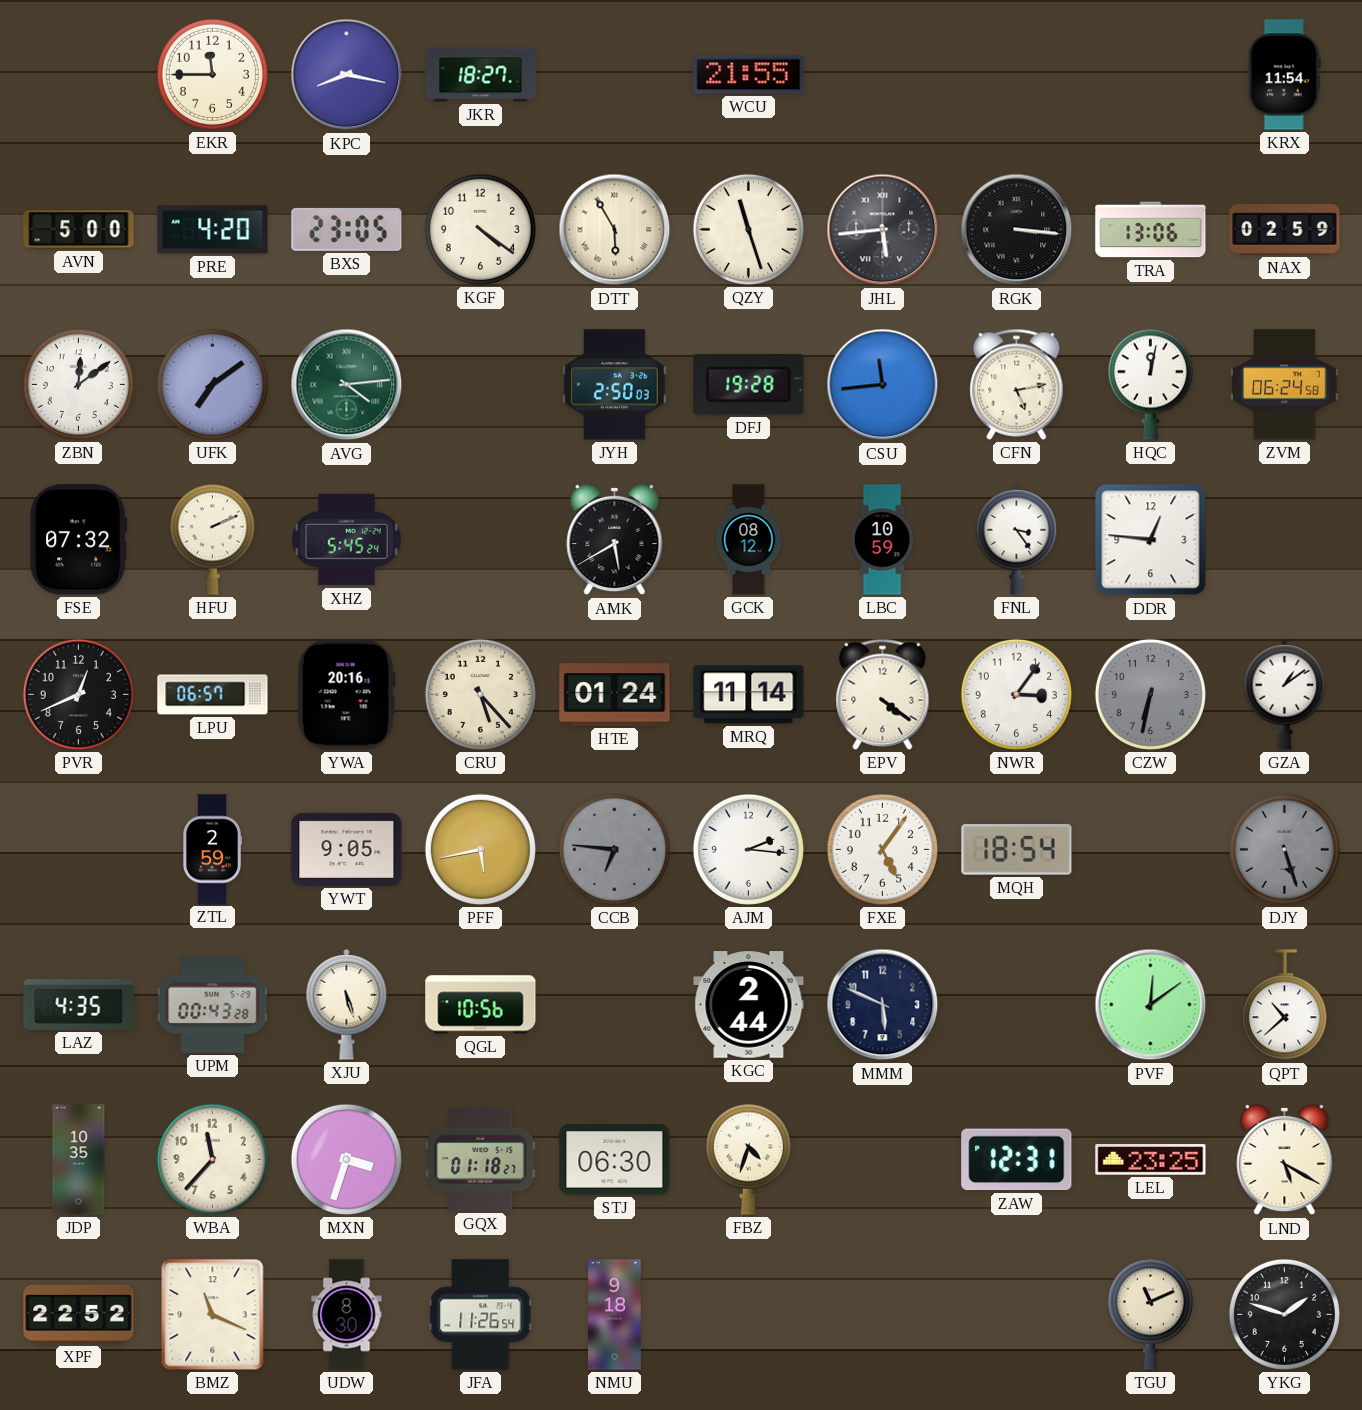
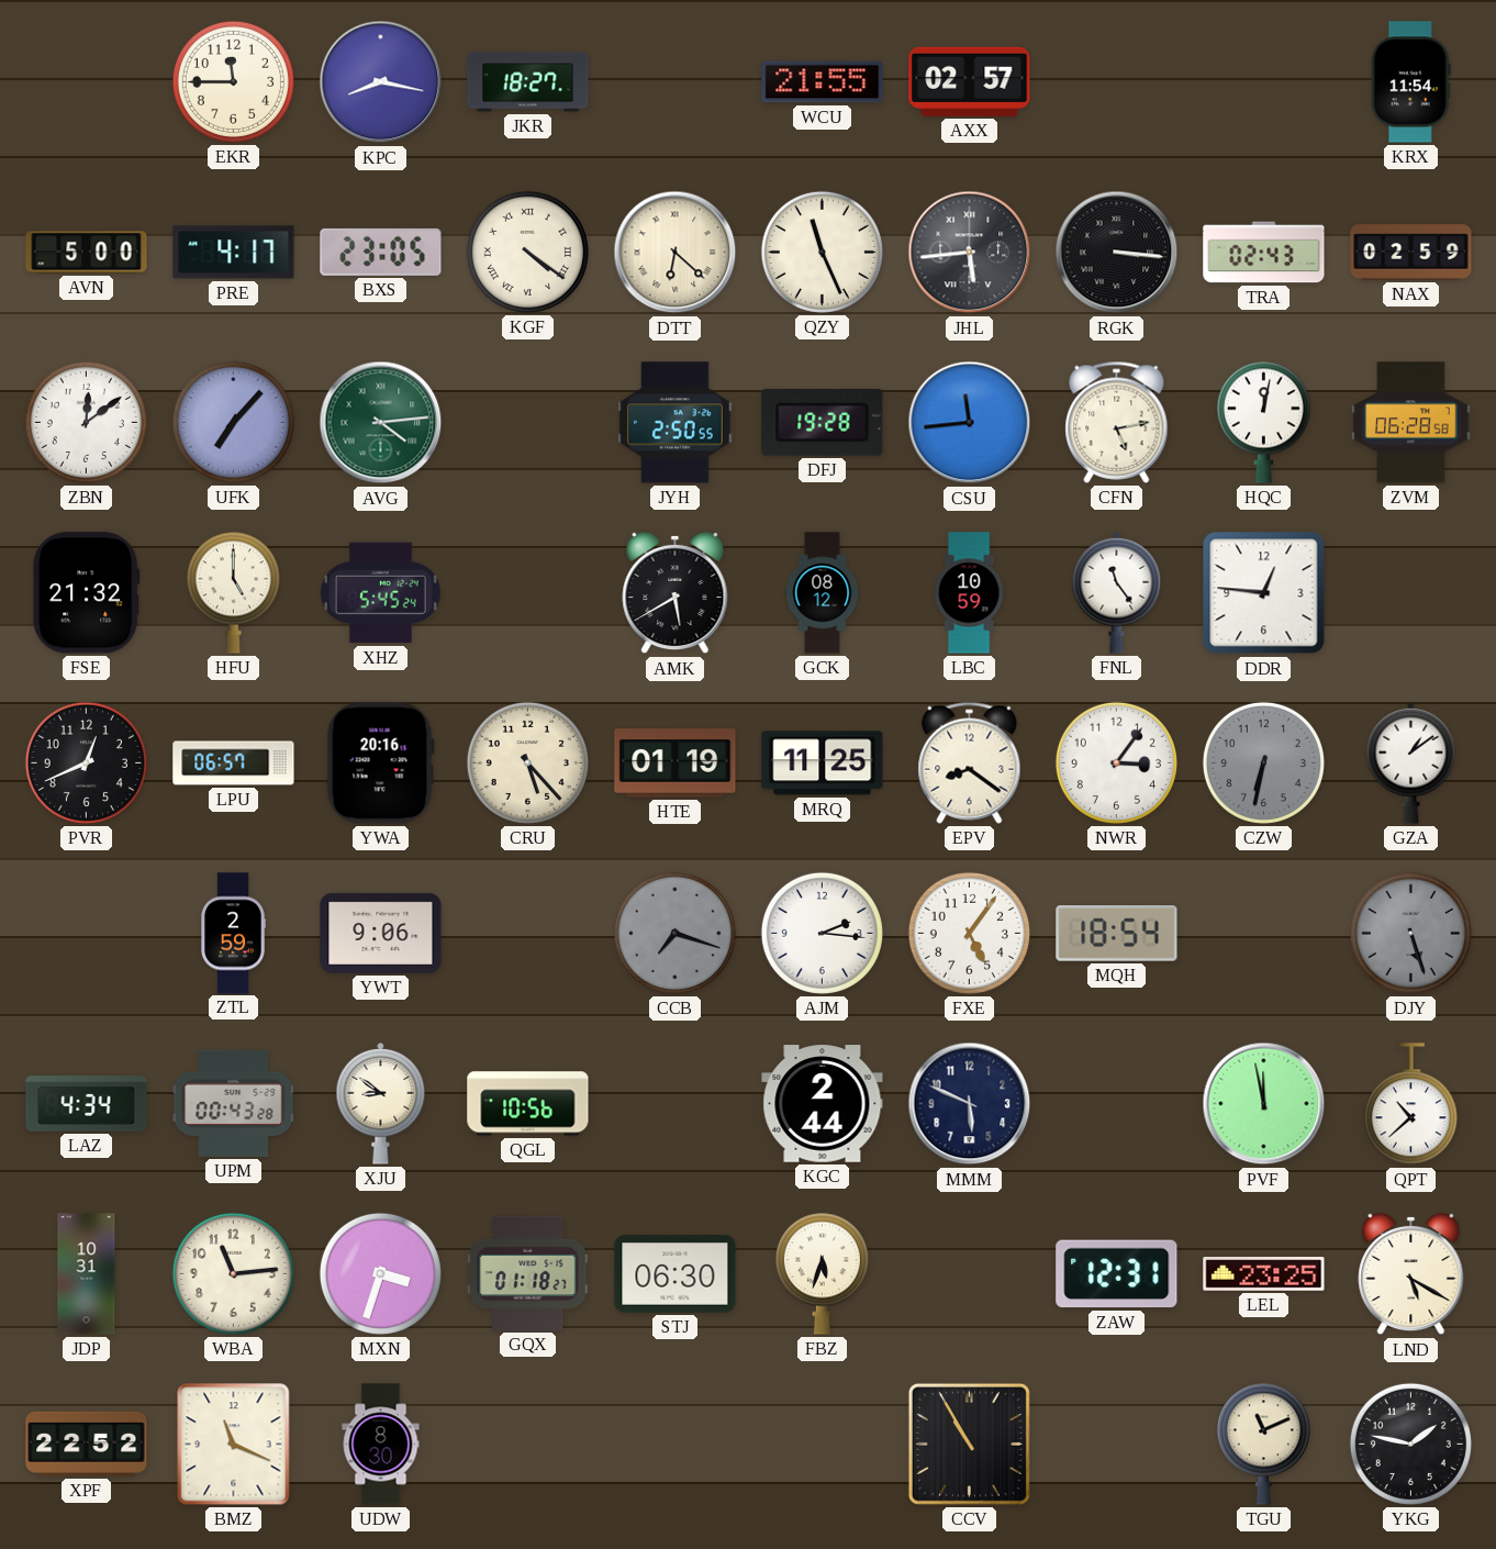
AXX: none -> 02:57 (970, 81)
PRE: 4:20 -> 4:17 (234, 253)
KGF numerals: Arabic -> Roman (527, 252)
DTT: 5:55 -> 6:22 (676, 253)
QZY: 11:27 -> 11:26 (822, 252)
TRA: 13:06 -> 02:43 (1264, 253)
UFK: 7:09 -> 7:07 (233, 422)
JYH: 2:50:03 -> 2:50:55 (676, 423)
ZVM: 06:24 -> 06:28 (1411, 423)
FSE: 07:32 -> 21:32 (87, 593)
HFU: 2:11 -> 5:00 (233, 592)
FNL: 3:24 -> 11:24 (1117, 592)
HTE: 01:24 -> 01:19 (676, 764)
MRQ: 11:14 -> 11:25 (823, 764)
EPV: 4:21 -> 8:21 (970, 762)
YWT: 9:05 -> 9:06 (381, 933)
PFF: 5:43 -> none (480, 849)
CCB: 6:46 -> 7:18 (674, 933)
LAZ: 4:35 -> 4:34 (87, 1104)
XJU: 5:27 -> 8:51 (381, 1103)
PVF: 12:09 -> 11:58 (1264, 1104)
JDP: 10:35 -> 10:31 (87, 1274)
WBA: 11:37 -> 11:14 (233, 1273)
FBZ: 4:33 -> 5:33 (822, 1273)
JFA: 11:26 -> none (481, 1315)
NMU: 9:18 -> none (615, 1315)
CCV: none -> 10:55 (969, 1444)
YKG: 1:48 -> 1:47 (1410, 1444)
